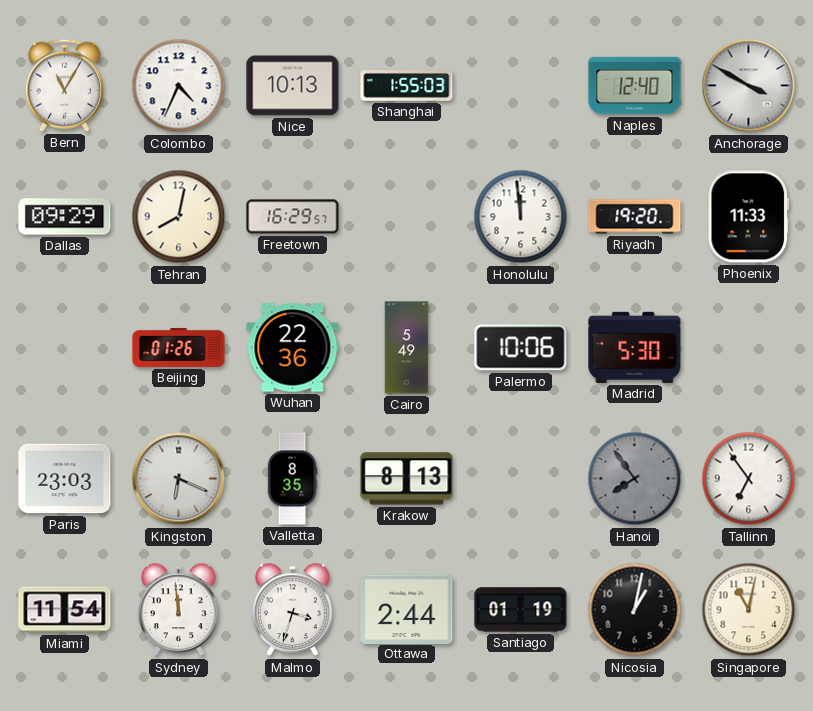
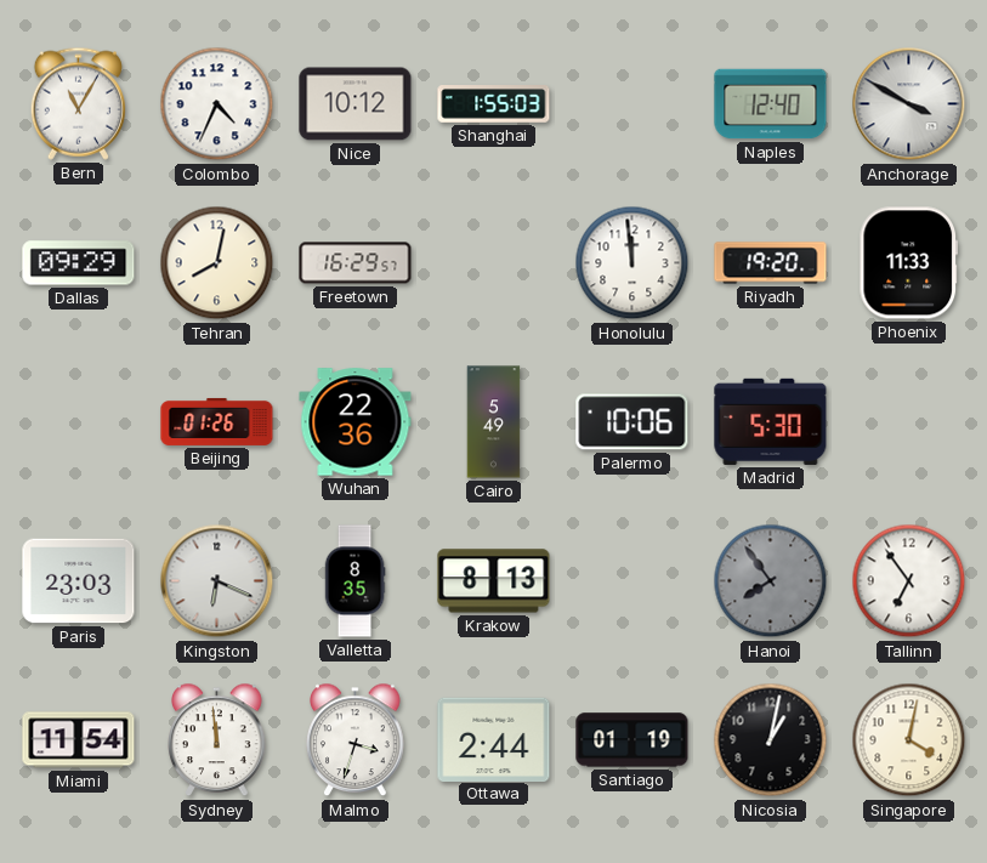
Nice: 10:13 -> 10:12 (356, 104)
Singapore: 11:02 -> 4:02 (909, 740)
